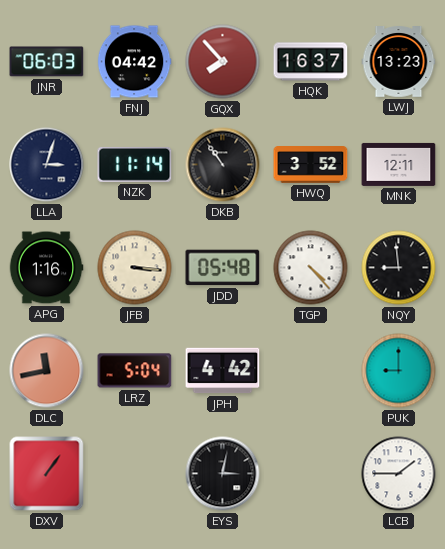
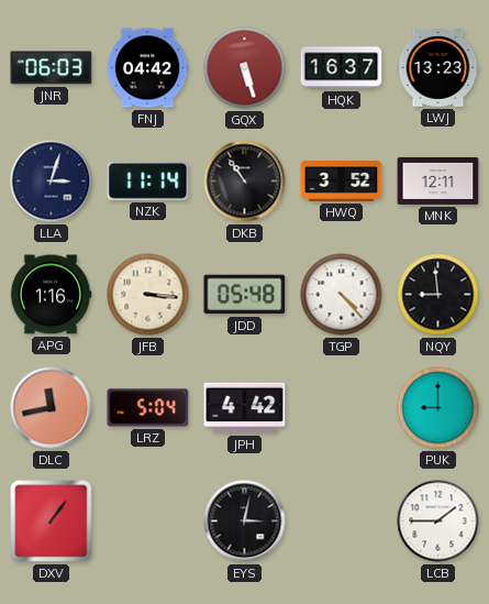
GQX: 7:53 -> 5:27 (245, 68)
